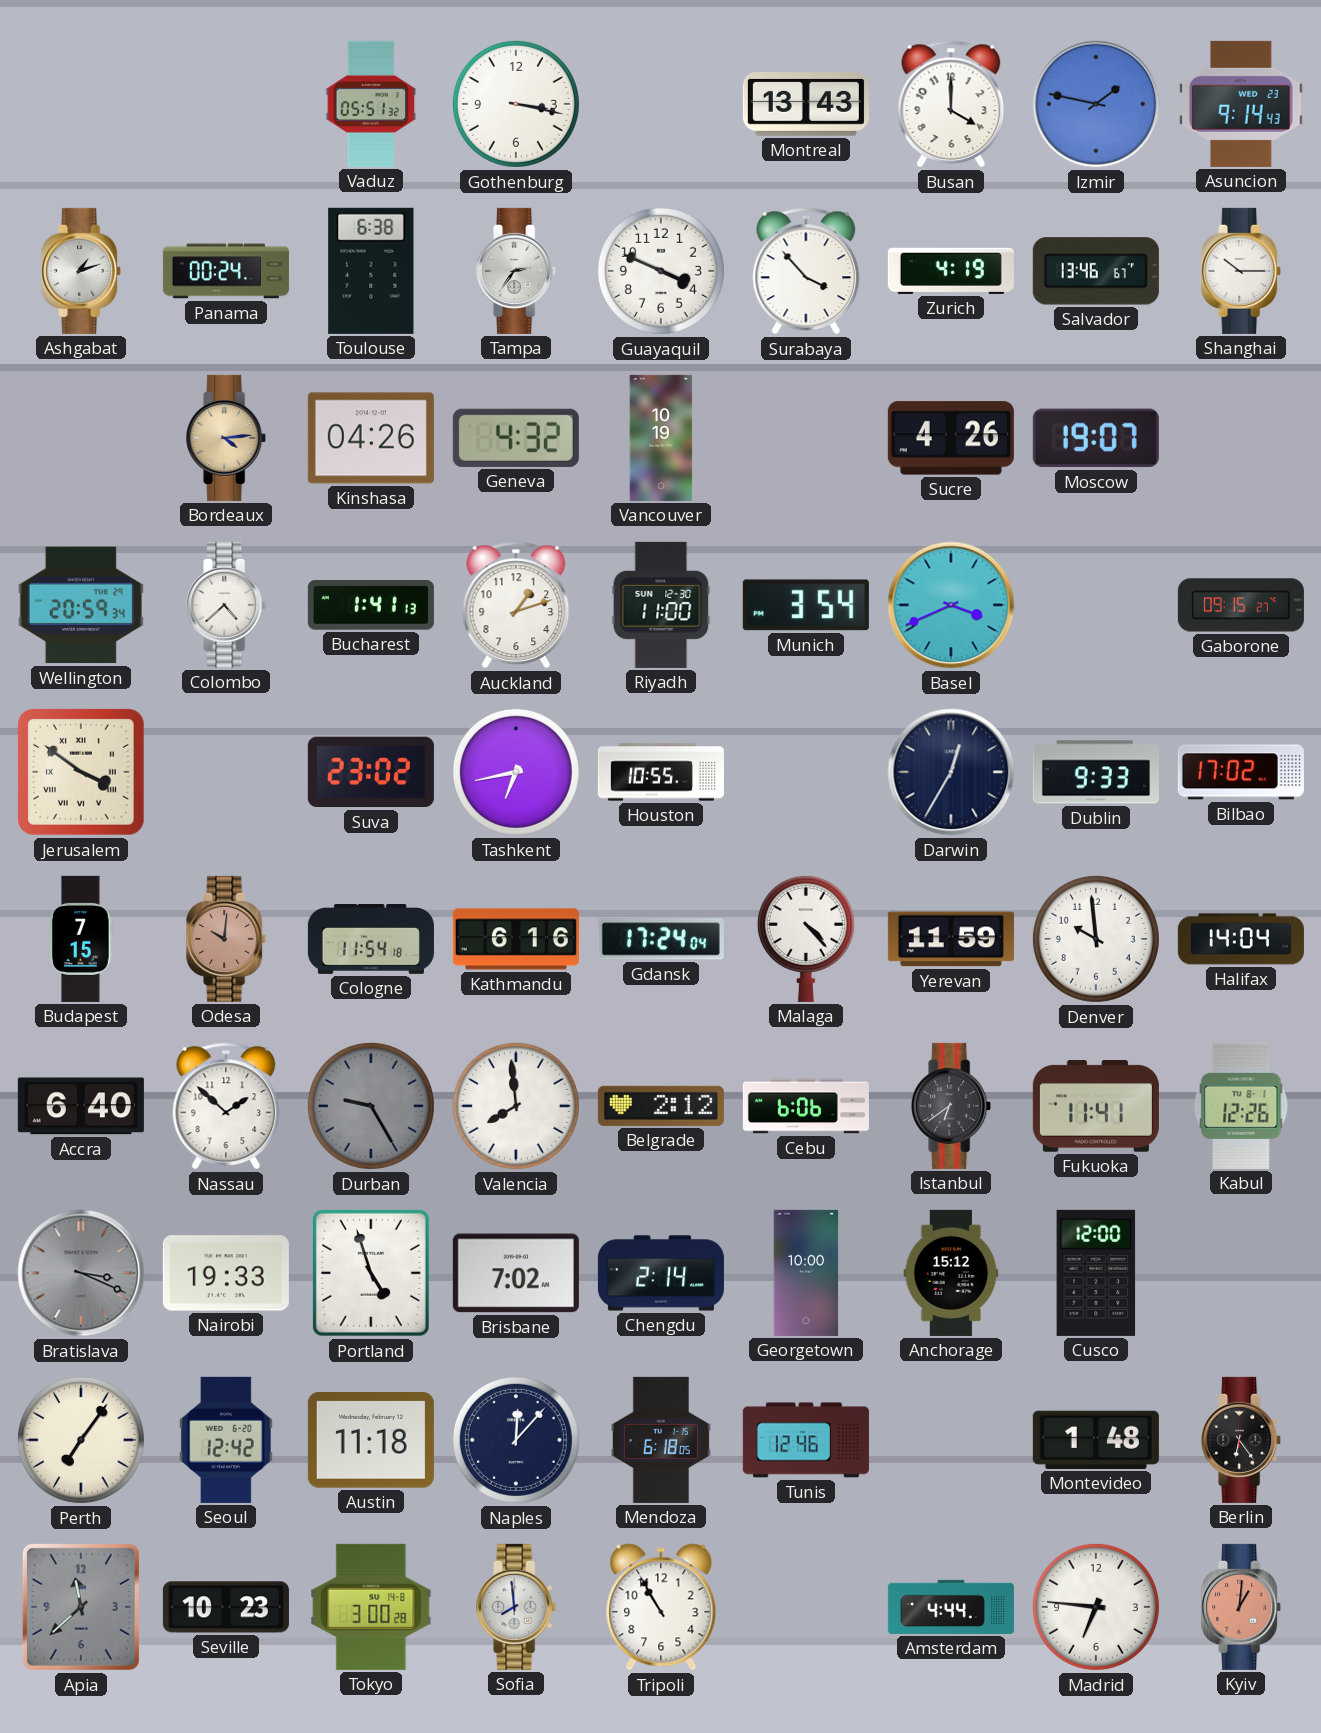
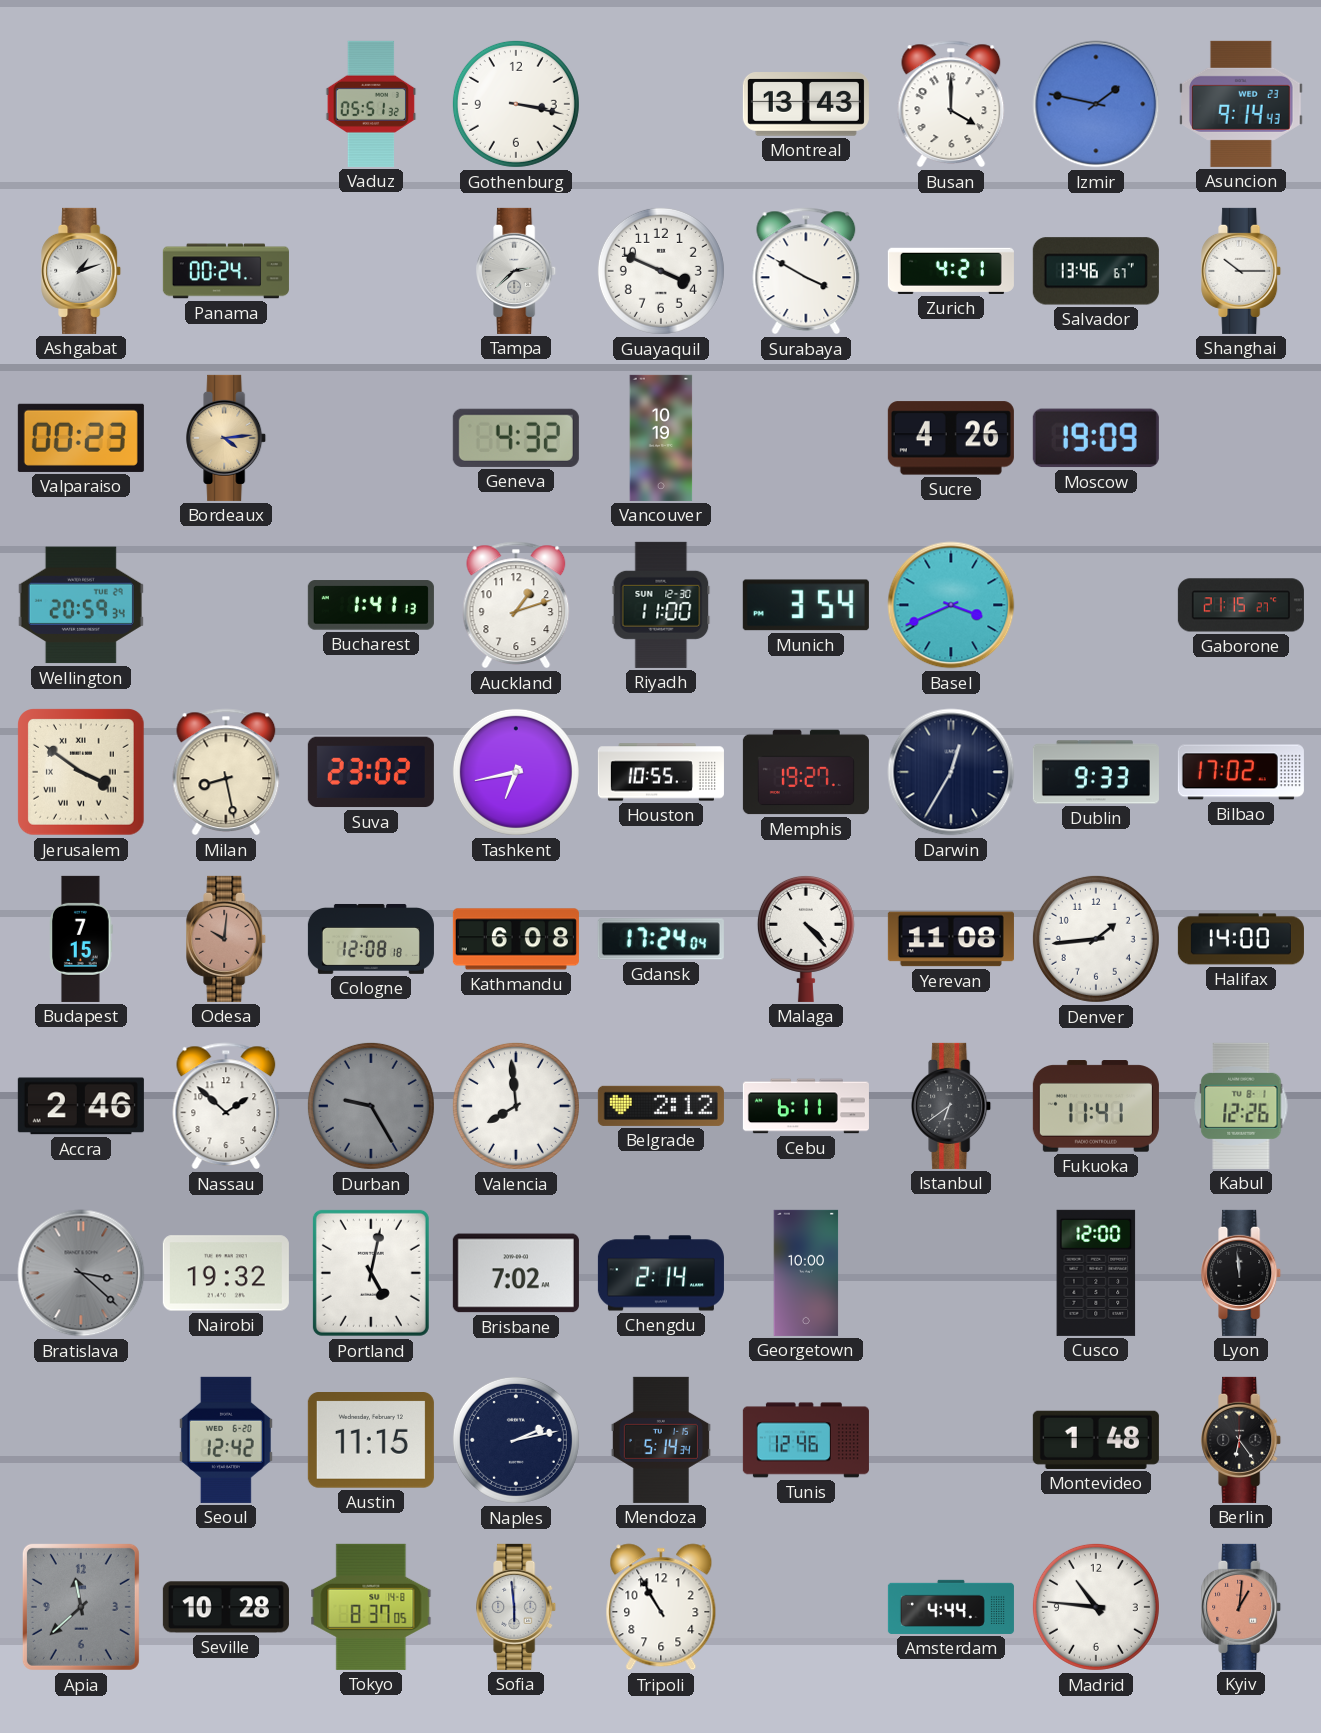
Toulouse: 6:38 -> none (371, 271)
Tampa: 2:36 -> 2:38 (517, 271)
Surabaya: 3:53 -> 3:50 (806, 271)
Zurich: 4:19 -> 4:21 (951, 271)
Valparaiso: none -> 00:23 (81, 438)
Kinshasa: 04:26 -> none (371, 438)
Moscow: 19:07 -> 19:09 (1096, 438)
Colombo: 4:38 -> none (227, 605)
Gaborone: 09:15 -> 21:15 (1241, 605)
Milan: none -> 8:28 (226, 772)
Memphis: none -> 19:27 (806, 772)
Cologne: 11:54 -> 12:08 (371, 939)
Kathmandu: 6:16 -> 6:08 (516, 939)
Yerevan: 11:59 -> 11:08 (951, 939)
Denver: 9:59 -> 1:44 (1096, 939)
Halifax: 14:04 -> 14:00 (1241, 939)
Accra: 6:40 -> 2:46 (81, 1106)
Cebu: 6:06 -> 6:11 (806, 1106)
Bratislava: 3:19 -> 3:22 (81, 1273)
Nairobi: 19:33 -> 19:32 (226, 1273)
Portland: 4:57 -> 5:02 (371, 1273)
Anchorage: 15:12 -> none (951, 1273)
Lyon: none -> 11:59 (1242, 1273)
Perth: 7:06 -> none (81, 1440)
Austin: 11:18 -> 11:15 (371, 1440)
Naples: 12:07 -> 2:13 (516, 1440)
Mendoza: 6:18 -> 5:14 (661, 1440)
Seville: 10:23 -> 10:28 (226, 1607)
Tokyo: 3:00 -> 8:37 (371, 1607)
Sofia: 7:59 -> 5:59 (517, 1607)
Madrid: 6:46 -> 10:46 (1096, 1607)
